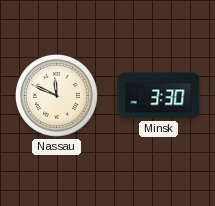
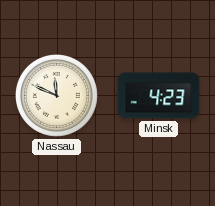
Minsk: 3:30 -> 4:23 (159, 96)
